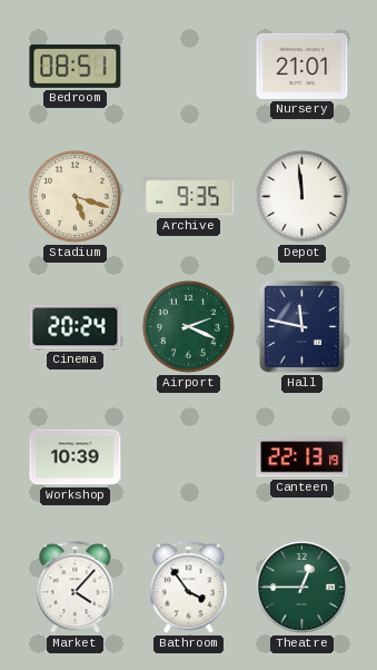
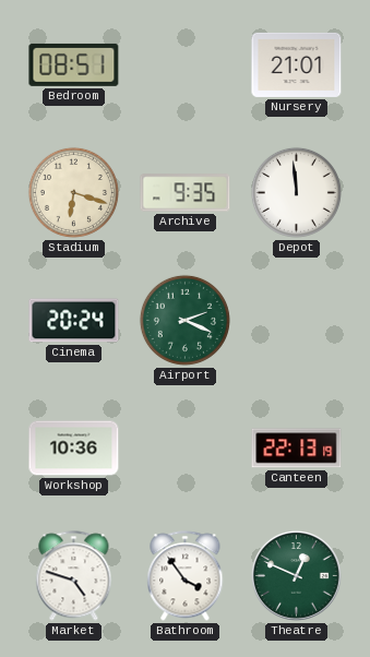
Stadium: 5:18 -> 6:18 (73, 192)
Hall: 11:47 -> none (301, 326)
Workshop: 10:39 -> 10:36 (74, 449)
Market: 4:07 -> 4:48 (74, 576)
Theatre: 12:45 -> 12:49 (296, 575)
